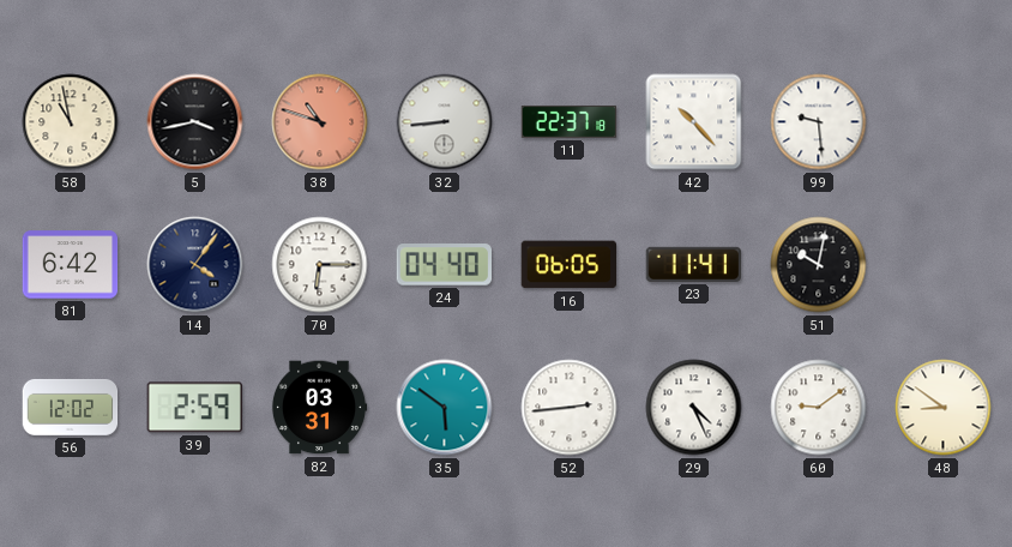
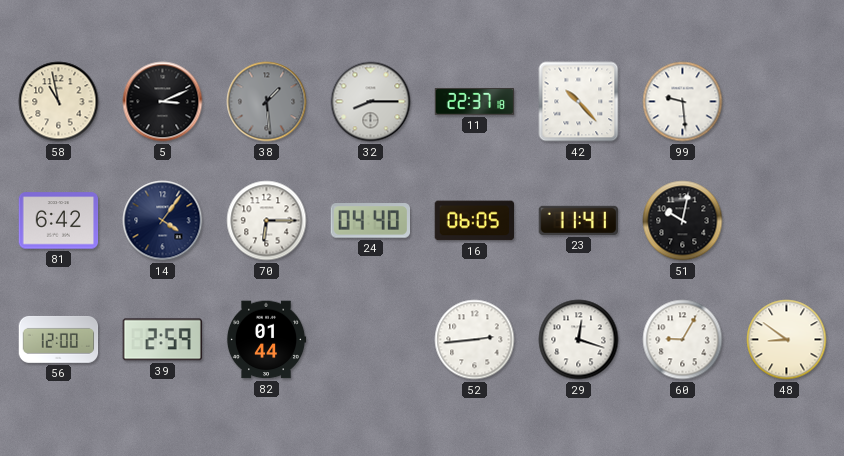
5: 3:43 -> 3:11 (163, 102)
38: 10:48 -> 1:29 (267, 102)
38 dial: salmon -> grey (267, 102)
32: 8:44 -> 8:15 (371, 102)
56: 12:02 -> 12:00 (59, 339)
82: 03:31 -> 01:44 (266, 340)
35: 5:51 -> none (445, 408)
29: 4:26 -> 12:18 (579, 340)
60: 9:09 -> 9:05 (683, 340)
